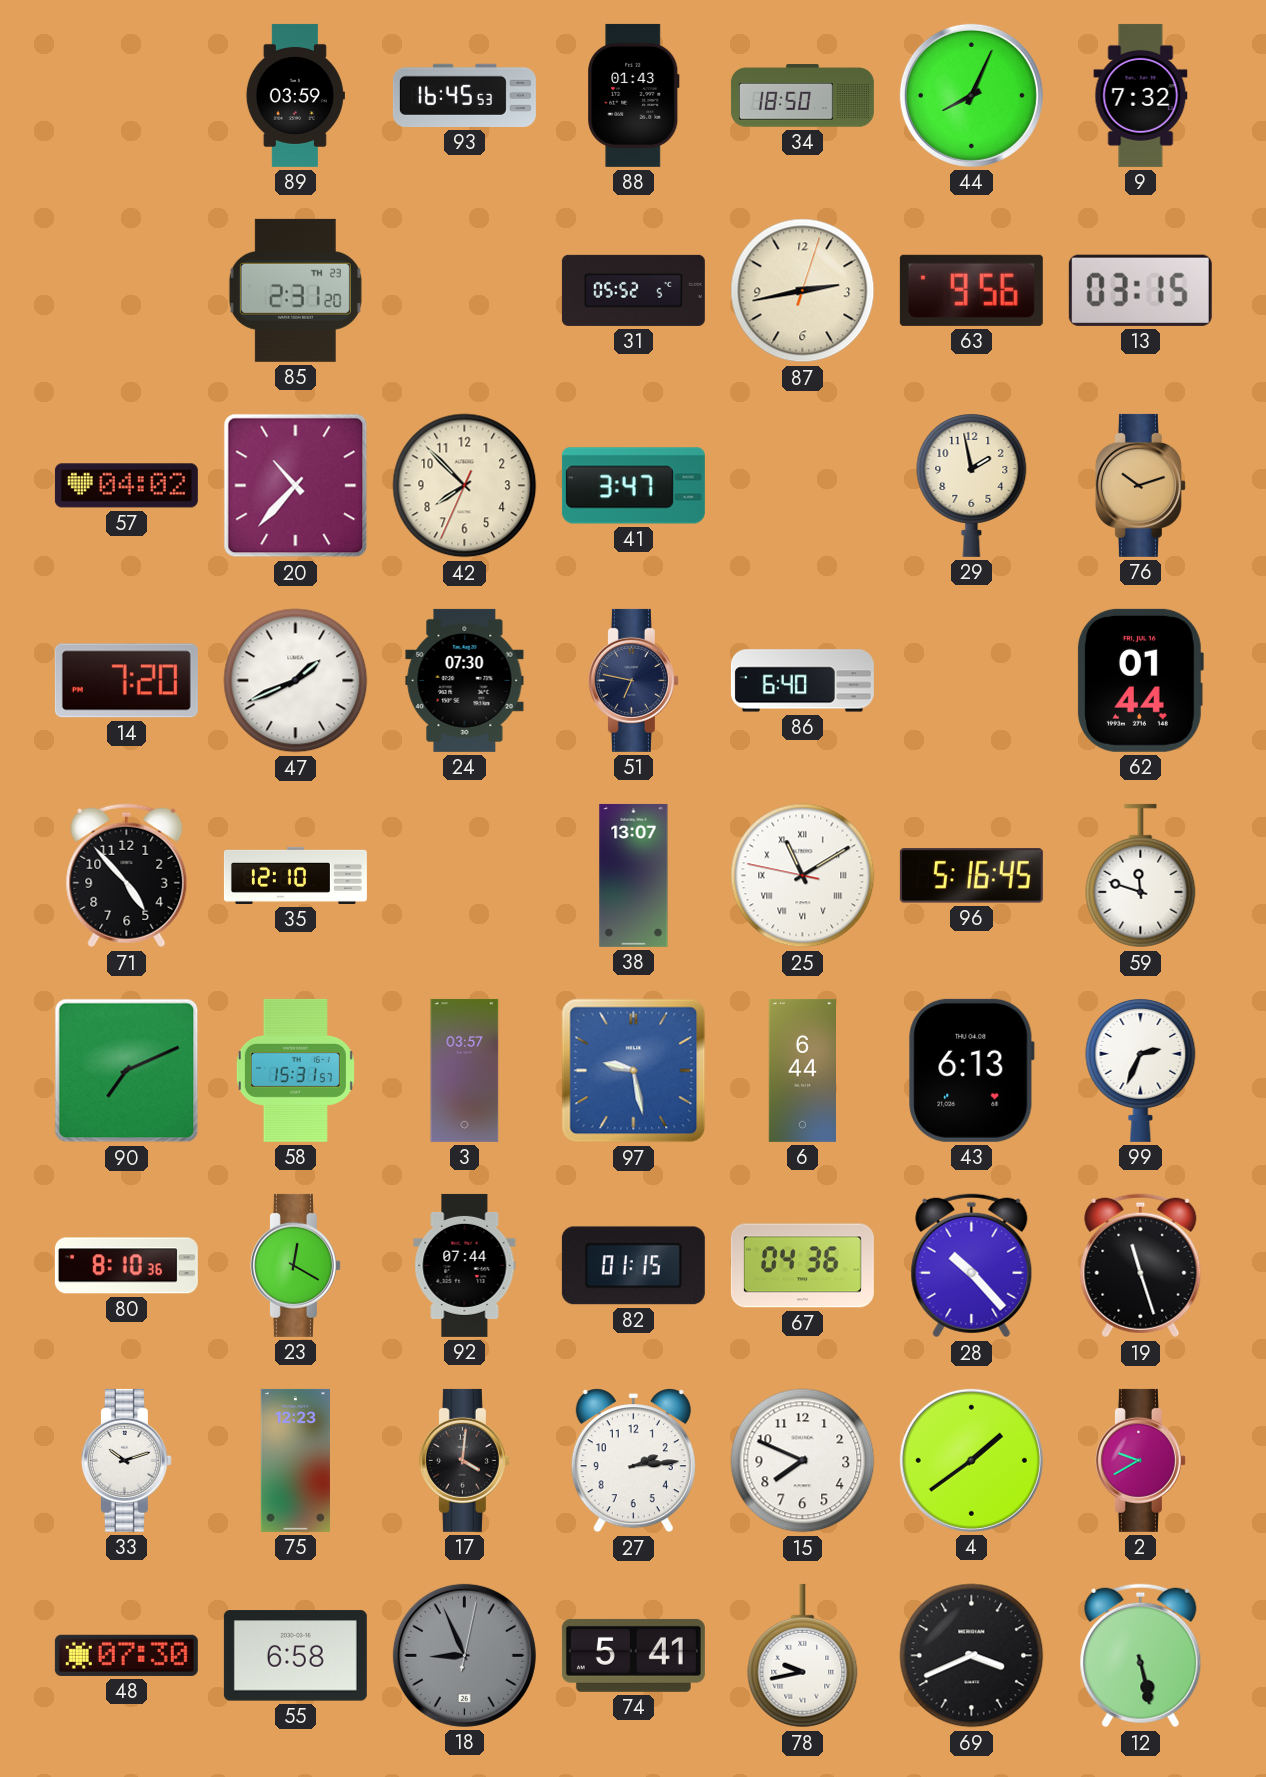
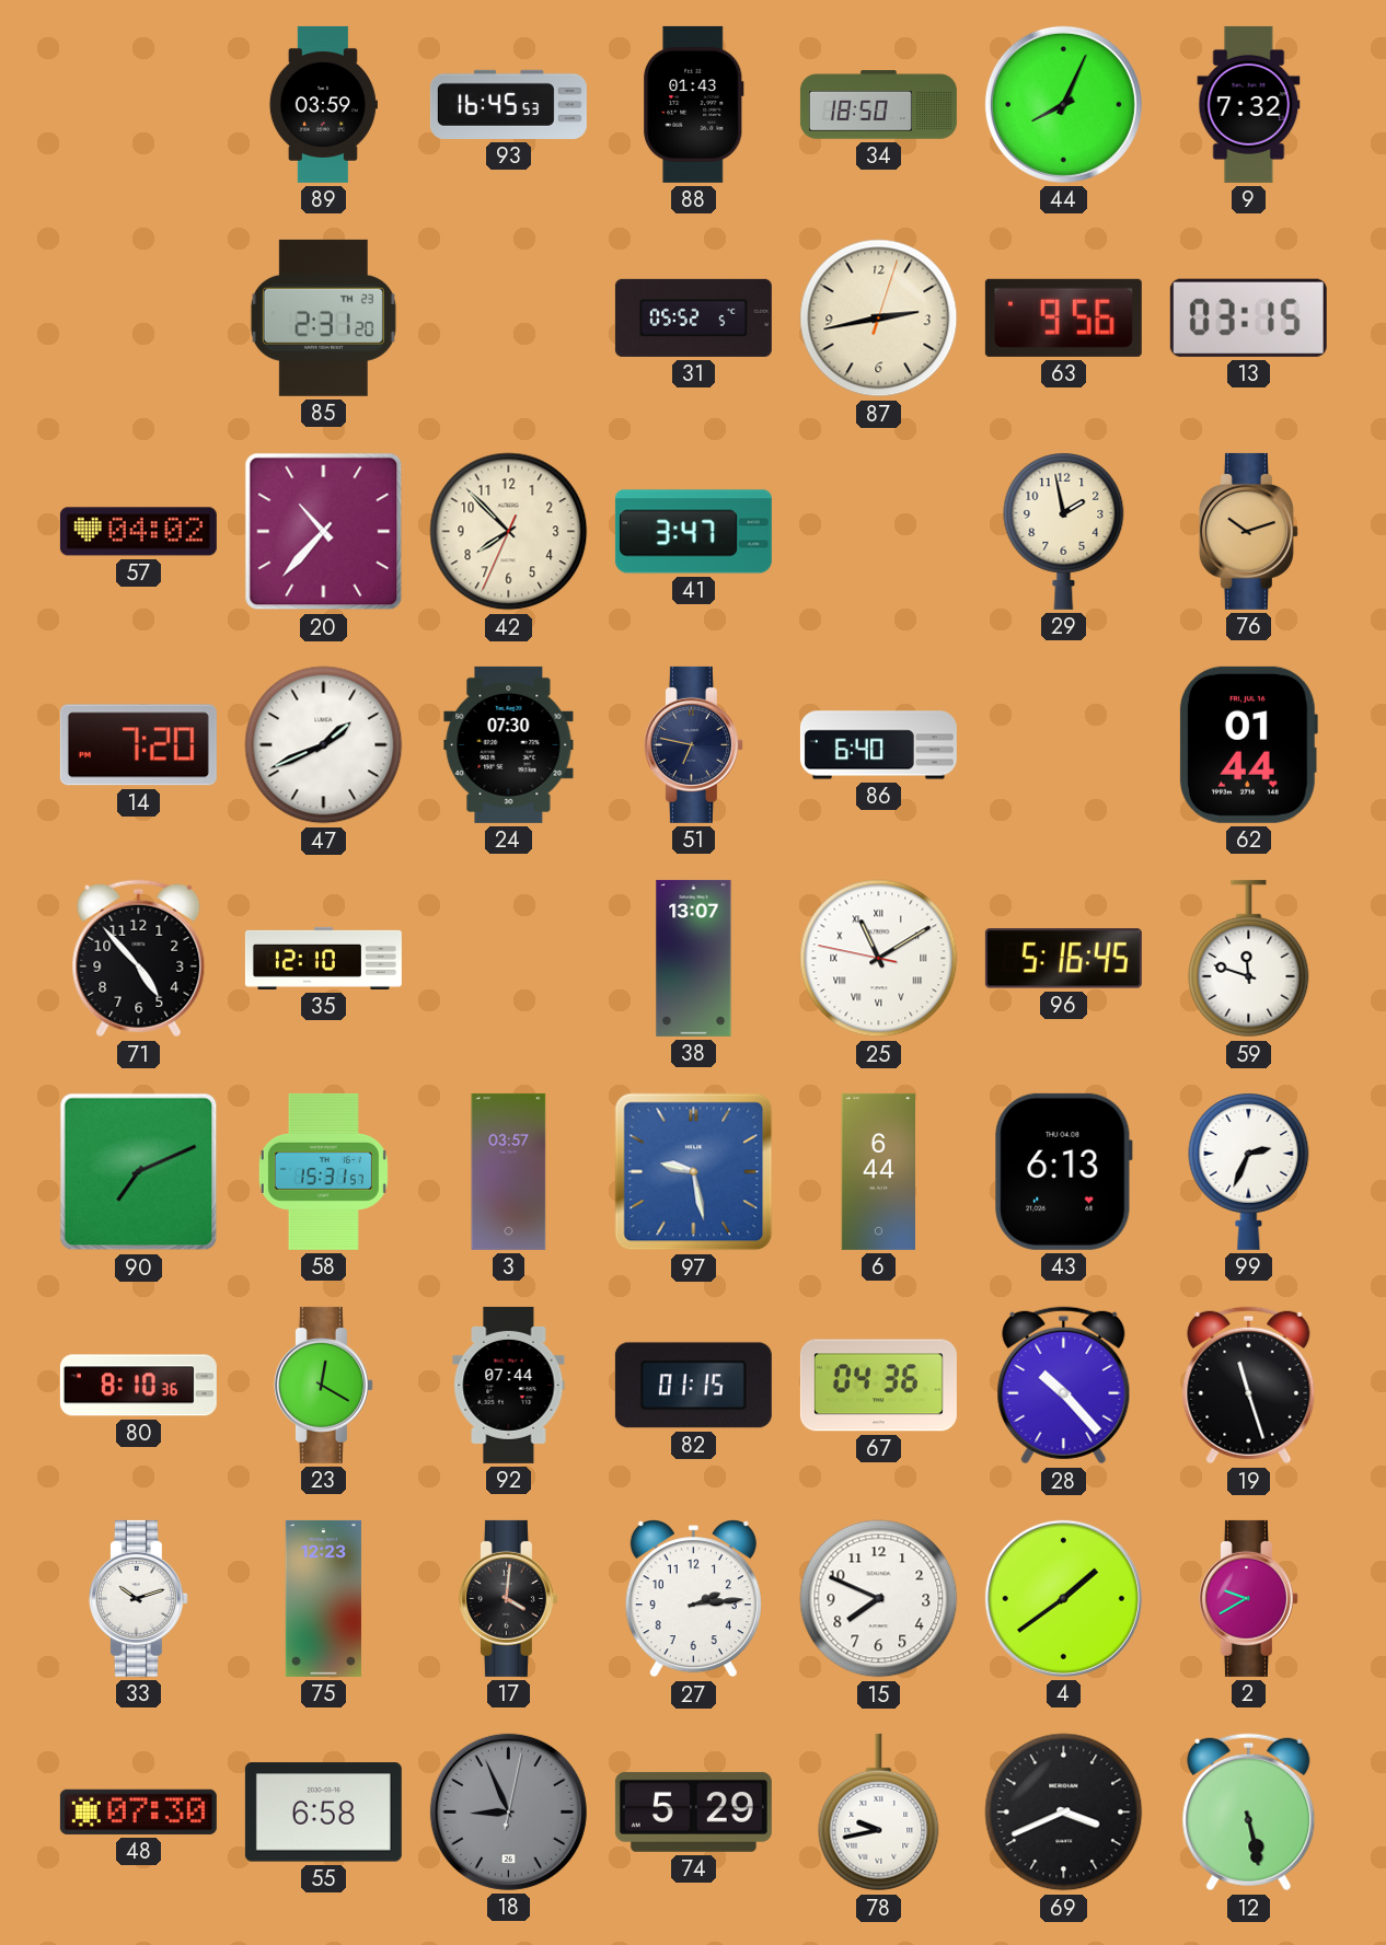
74: 5:41 -> 5:29 (693, 1811)
